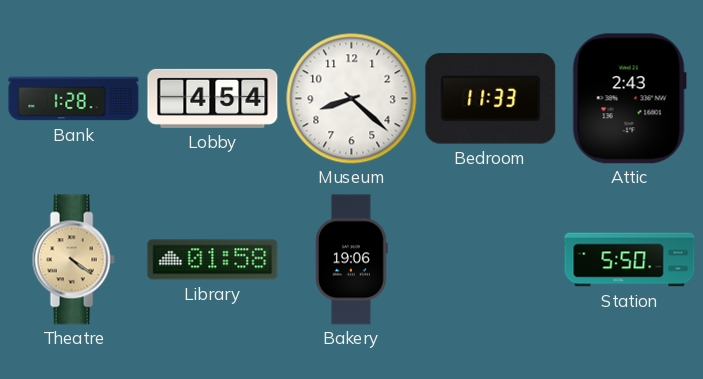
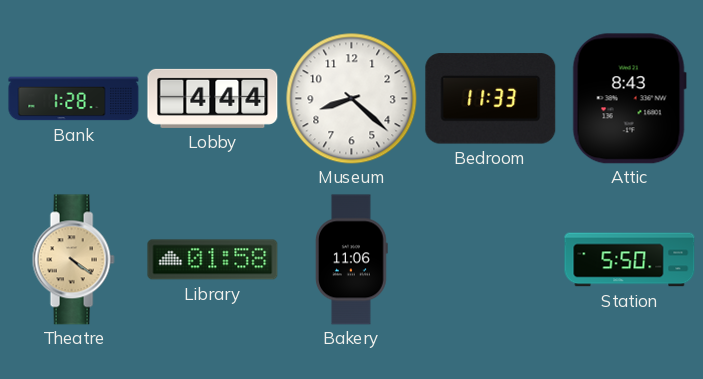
Lobby: 4:54 -> 4:44 (213, 98)
Attic: 2:43 -> 8:43 (629, 99)
Bakery: 19:06 -> 11:06 (352, 260)
